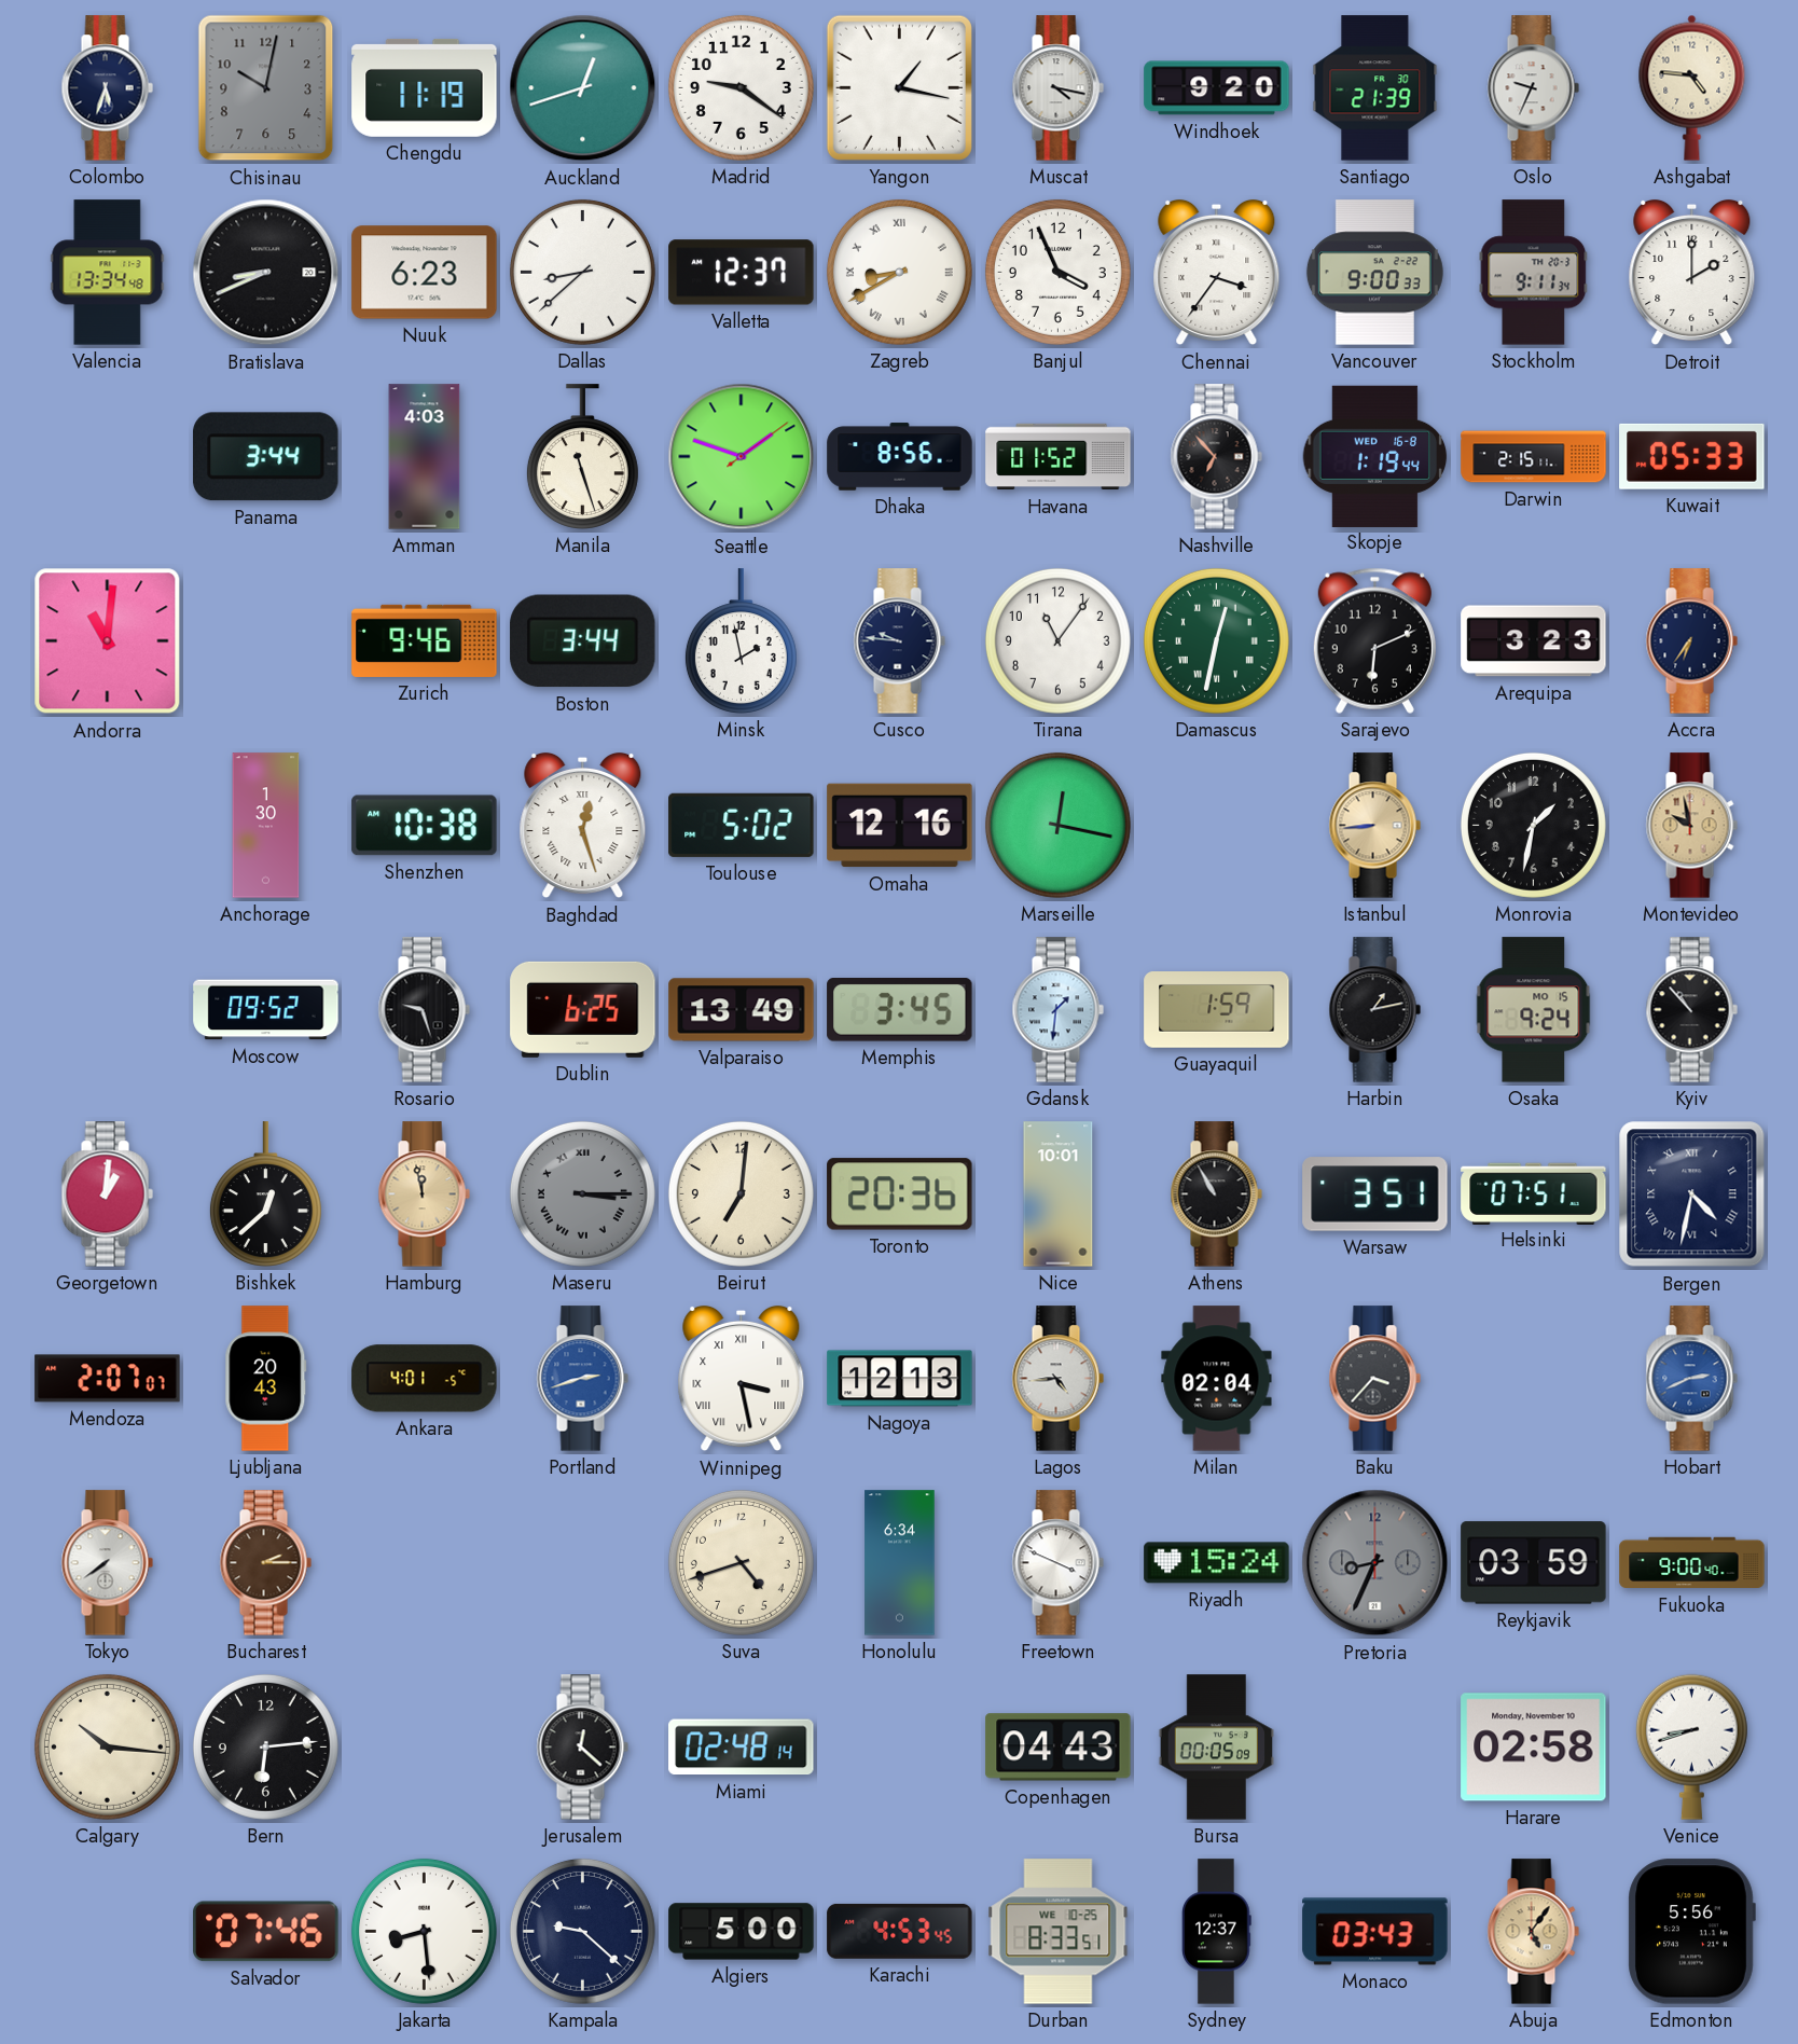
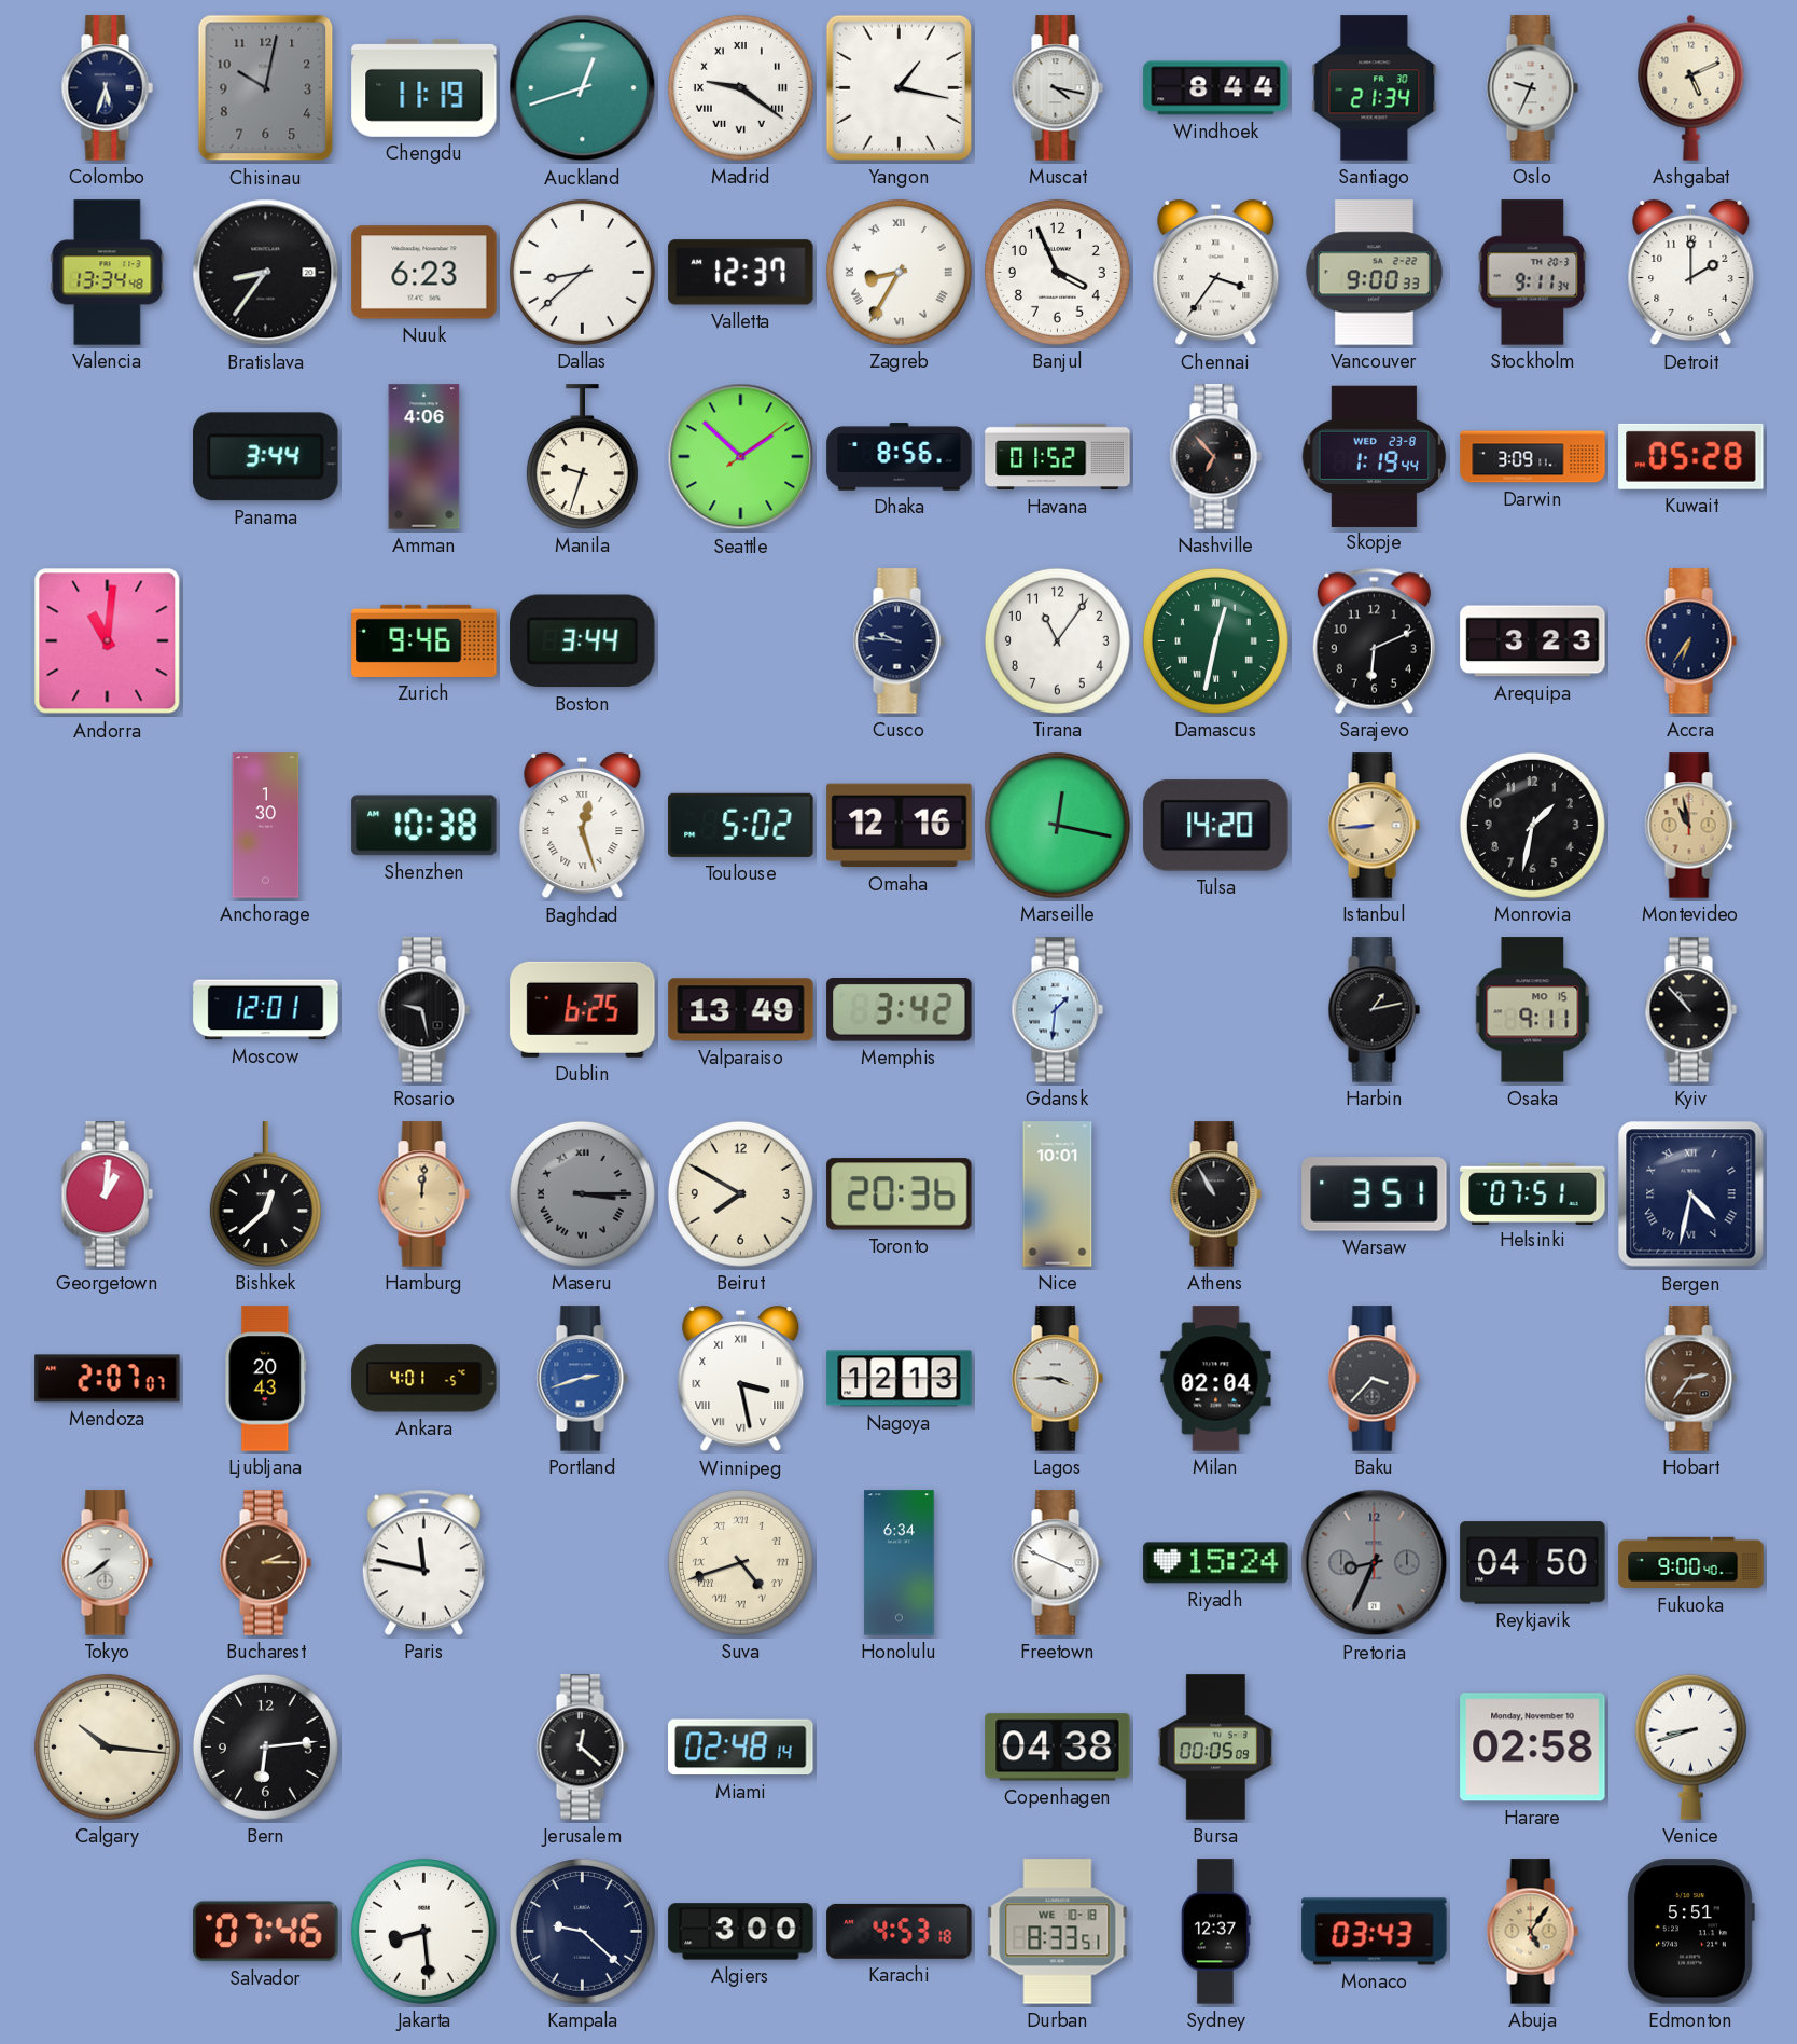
Madrid numerals: Arabic -> Roman (740, 87)
Windhoek: 9:20 -> 8:44 (1216, 88)
Santiago: 21:39 -> 21:34 (1375, 88)
Ashgabat: 4:46 -> 5:11 (1691, 87)
Bratislava: 8:41 -> 8:36 (266, 273)
Zagreb: 8:40 -> 8:35 (898, 272)
Amman: 4:03 -> 4:06 (424, 457)
Manila: 11:27 -> 9:33 (582, 457)
Seattle: 1:48 -> 1:52 (741, 457)
Skopje date: WED 16-8 -> WED 23-8 (1375, 456)
Darwin: 2:15 -> 3:09 (1533, 457)
Kuwait: 05:33 -> 05:28 (1691, 456)
Minsk: 1:58 -> none (741, 641)
Tulsa: none -> 14:20 (1216, 826)
Montevideo: 9:58 -> 10:58 (1690, 826)
Moscow: 09:52 -> 12:01 (266, 1010)
Rosario: 9:27 -> 9:28 (423, 1010)
Memphis: 3:45 -> 3:42 (900, 1010)
Guayaquil: 1:59 -> none (1217, 1010)
Osaka: 9:24 -> 9:11 (1533, 1010)
Hamburg: 11:58 -> 12:01 (423, 1194)
Beirut: 7:01 -> 7:50 (740, 1193)
Lagos: 4:44 -> 3:45 (1057, 1379)
Hobart: 2:41 -> 2:36 (1690, 1379)
Hobart dial: blue -> brown (1690, 1379)
Paris: none -> 11:47 (423, 1562)
Suva numerals: Arabic -> Roman (740, 1562)
Reykjavik: 03:59 -> 04:50 (1533, 1563)
Copenhagen: 04:43 -> 04:38 (1058, 1748)
Algiers: 5:00 -> 3:00 (741, 1932)
Karachi: 4:53:45 -> 4:53:18 (900, 1931)
Durban date: WE 10-25 -> WE 10-18 (1058, 1932)
Edmonton: 5:56 -> 5:51 (1690, 1932)
